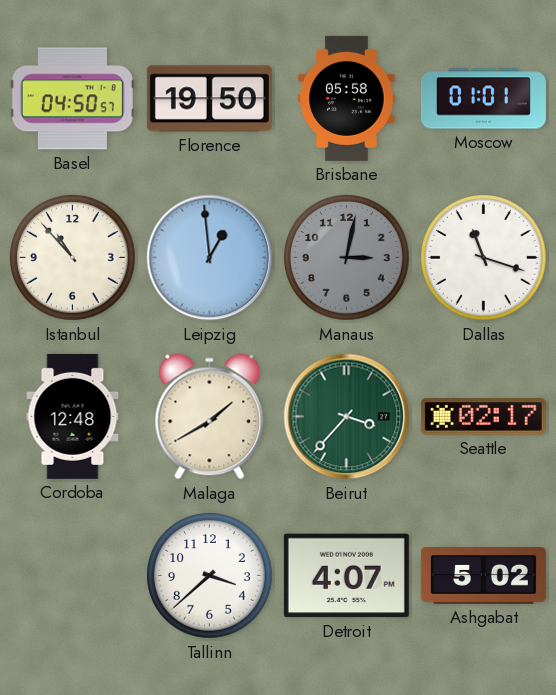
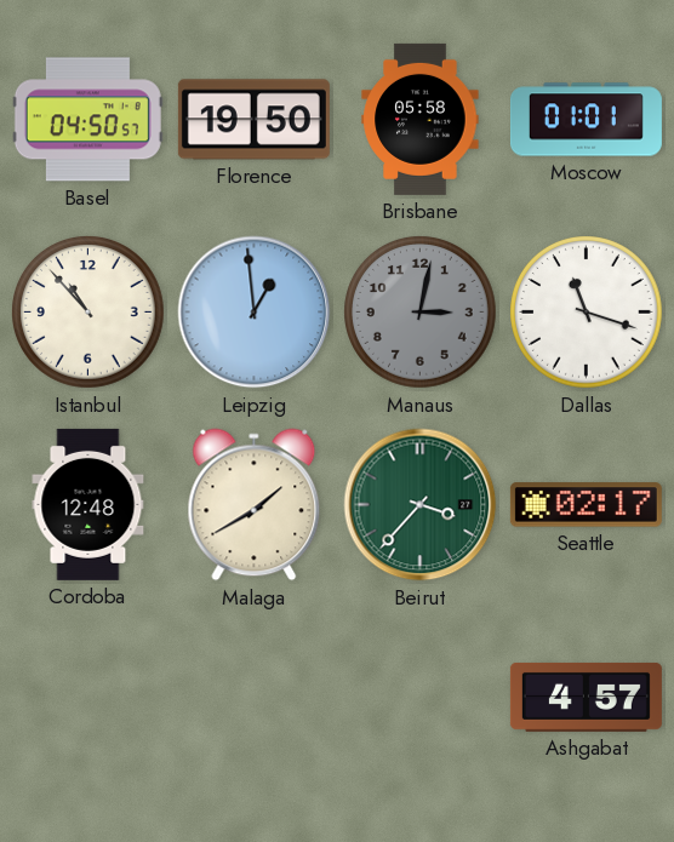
Tallinn: 3:38 -> none (210, 576)
Detroit: 4:07 -> none (346, 576)
Ashgabat: 5:02 -> 4:57 (586, 697)
